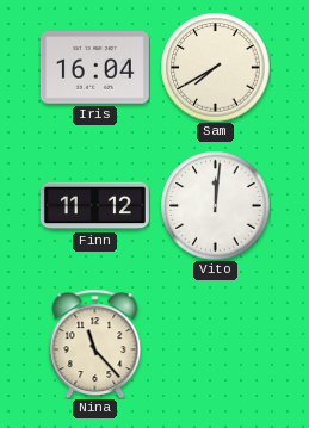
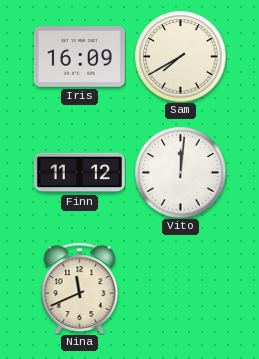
Iris: 16:04 -> 16:09 (79, 57)
Nina: 11:23 -> 11:41 (80, 288)
